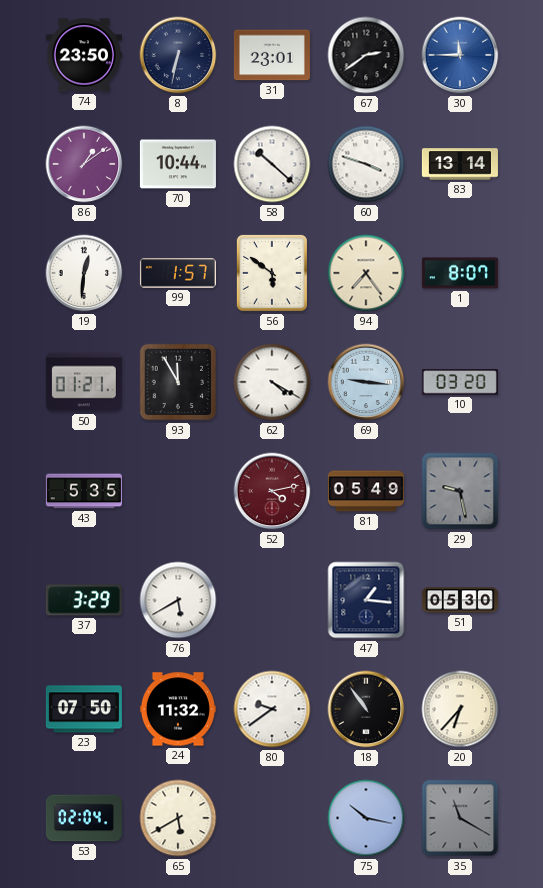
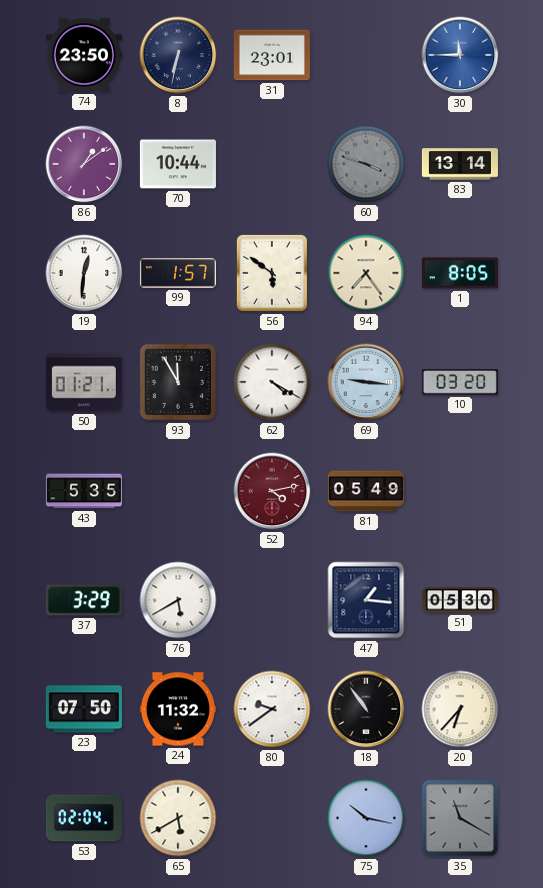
67: 2:39 -> none (366, 55)
58: 10:22 -> none (272, 164)
60 dial: white -> grey (366, 164)
1: 8:07 -> 8:05 (460, 273)
29: 9:28 -> none (460, 491)
